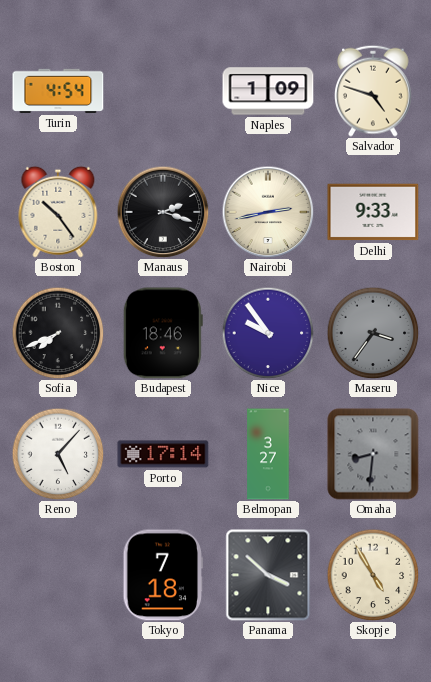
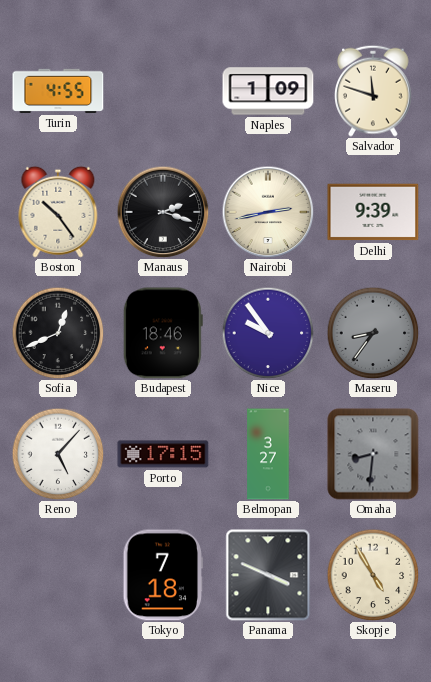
Turin: 4:54 -> 4:55 (58, 91)
Salvador: 4:48 -> 11:48 (373, 91)
Delhi: 9:33 -> 9:39 (373, 212)
Sofia: 7:41 -> 12:41 (58, 333)
Maseru: 3:36 -> 8:36 (373, 333)
Porto: 17:14 -> 17:15 (163, 454)
Panama: 3:52 -> 3:49 (268, 575)
